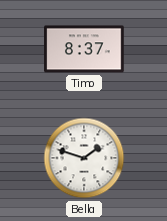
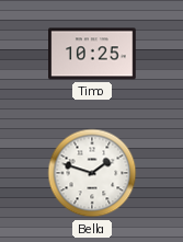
Timo: 8:37 -> 10:25 (92, 54)
